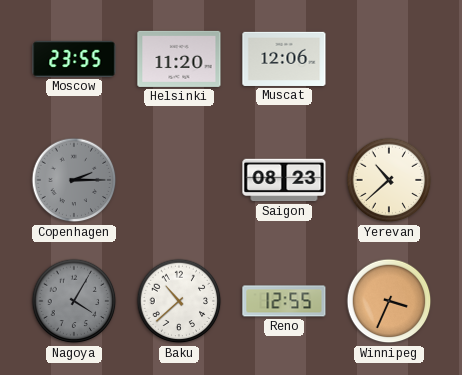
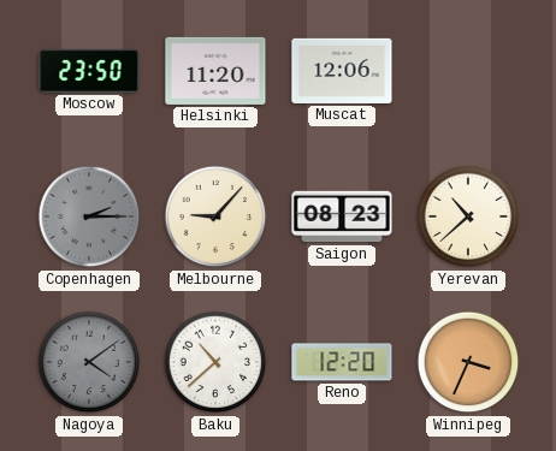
Moscow: 23:55 -> 23:50 (89, 71)
Melbourne: none -> 9:07 (215, 216)
Nagoya: 4:05 -> 4:09 (89, 362)
Reno: 12:55 -> 12:20 (342, 362)
